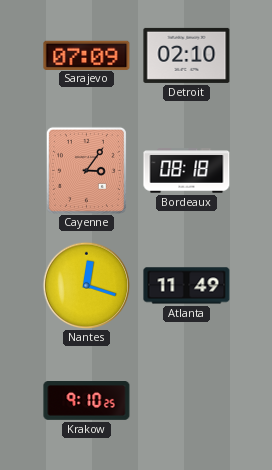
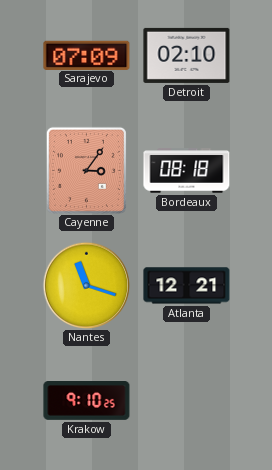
Nantes: 12:18 -> 11:18 (86, 285)
Atlanta: 11:49 -> 12:21 (187, 286)
